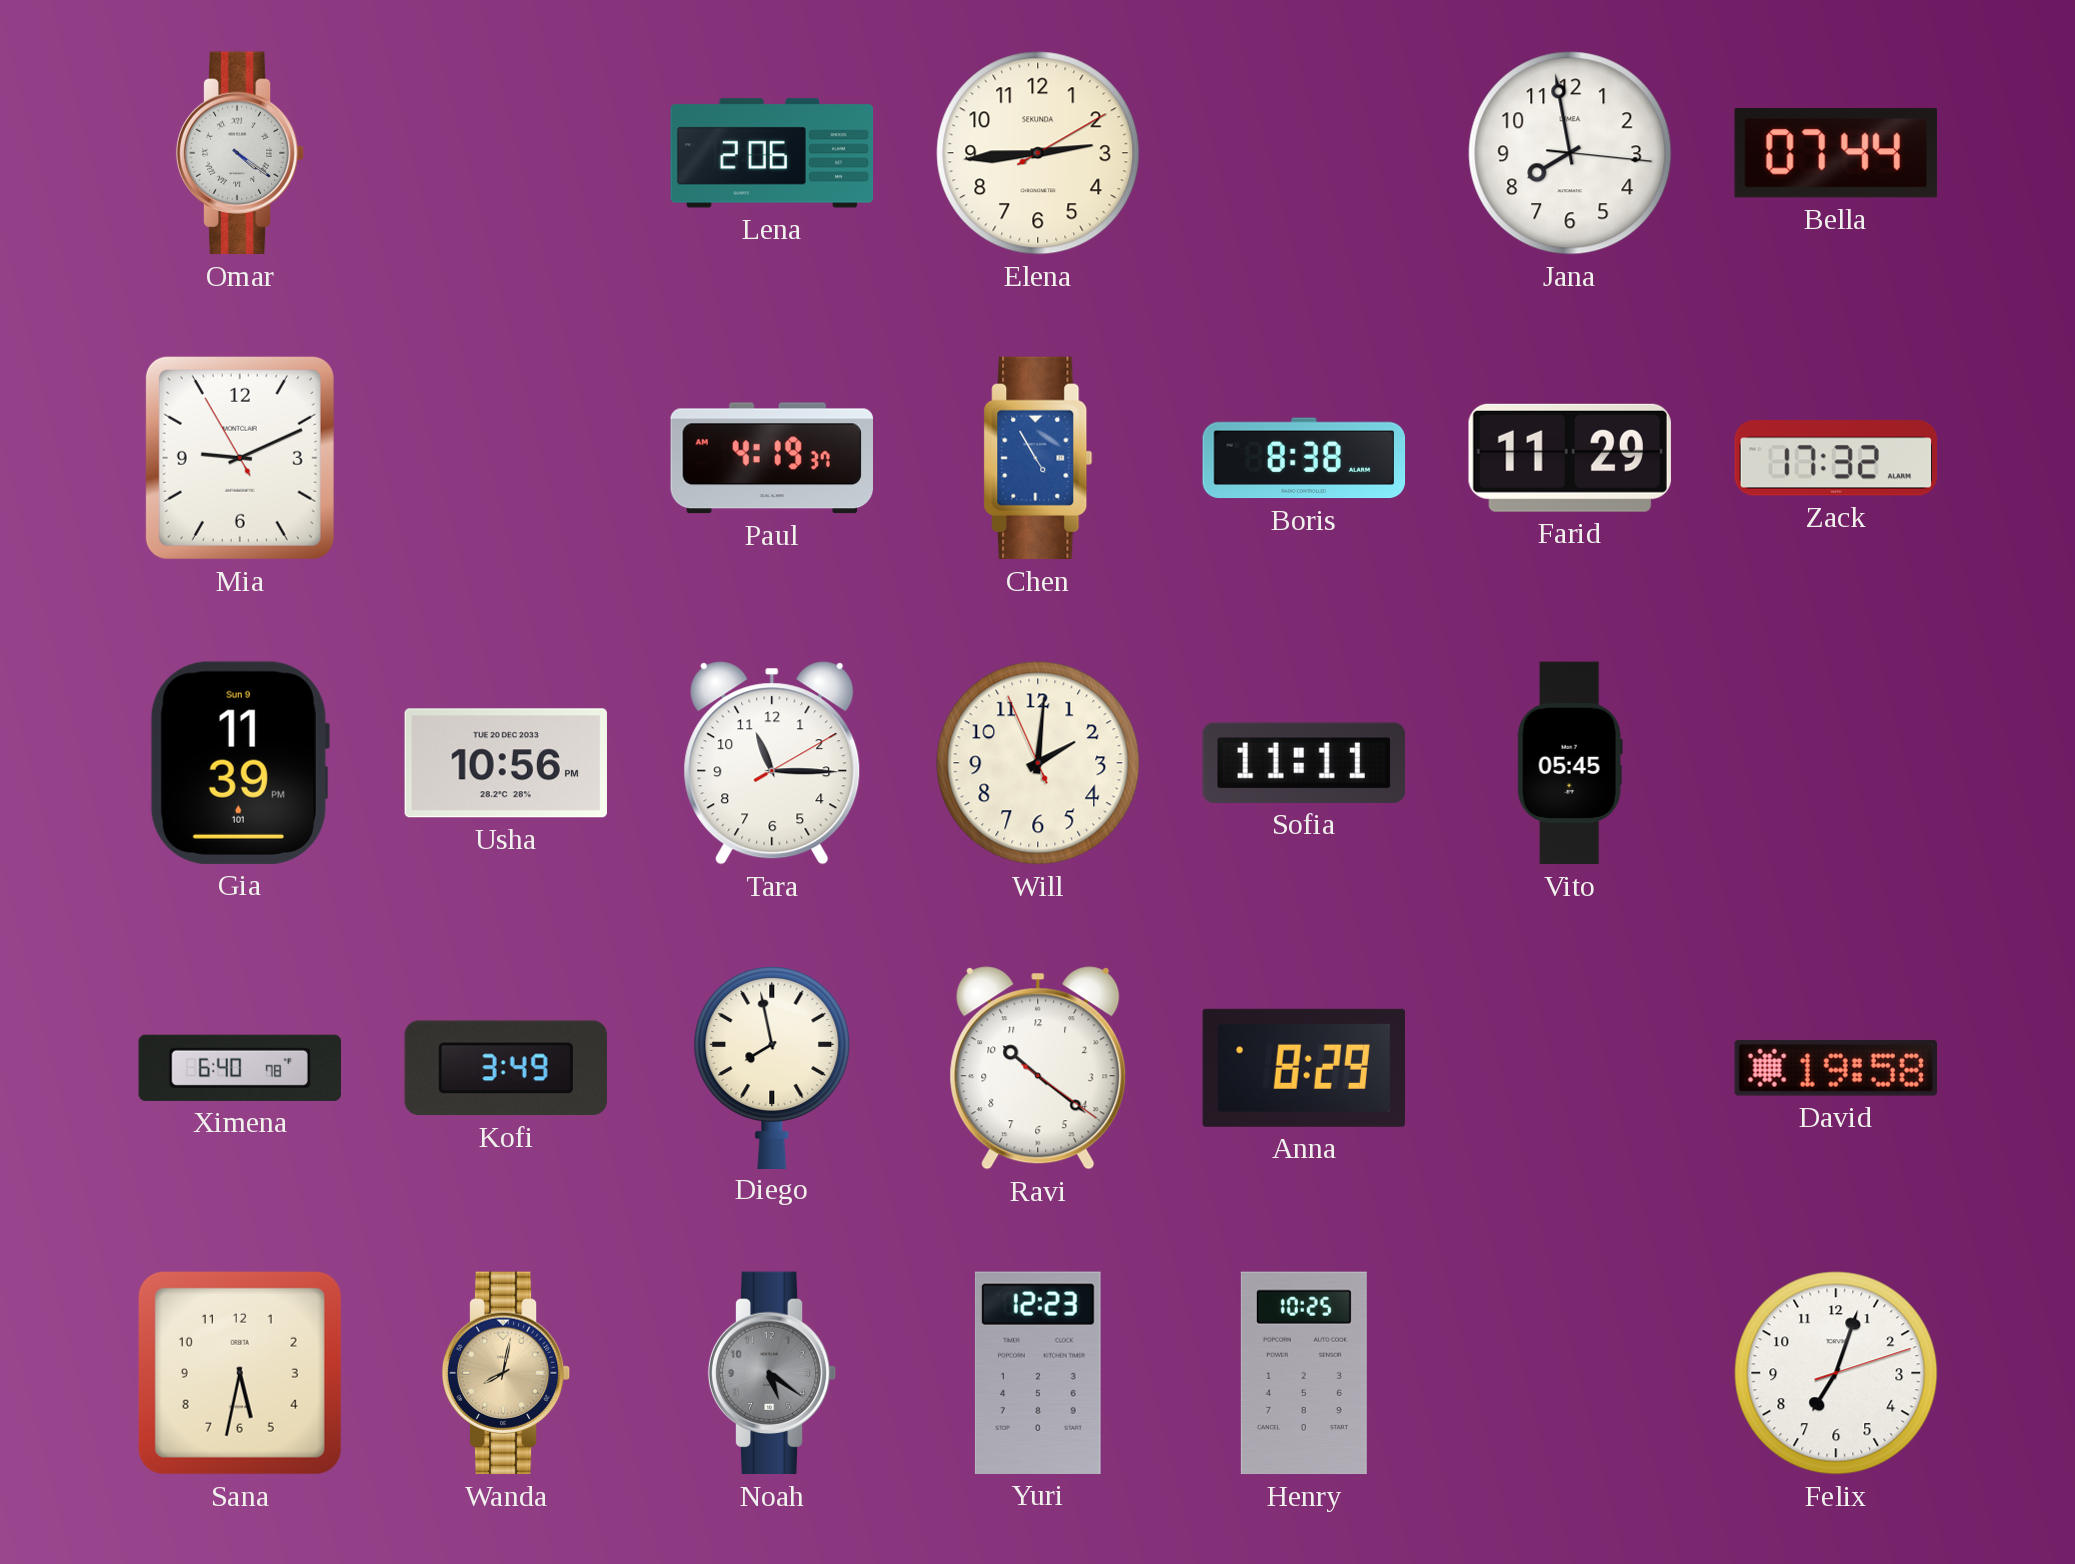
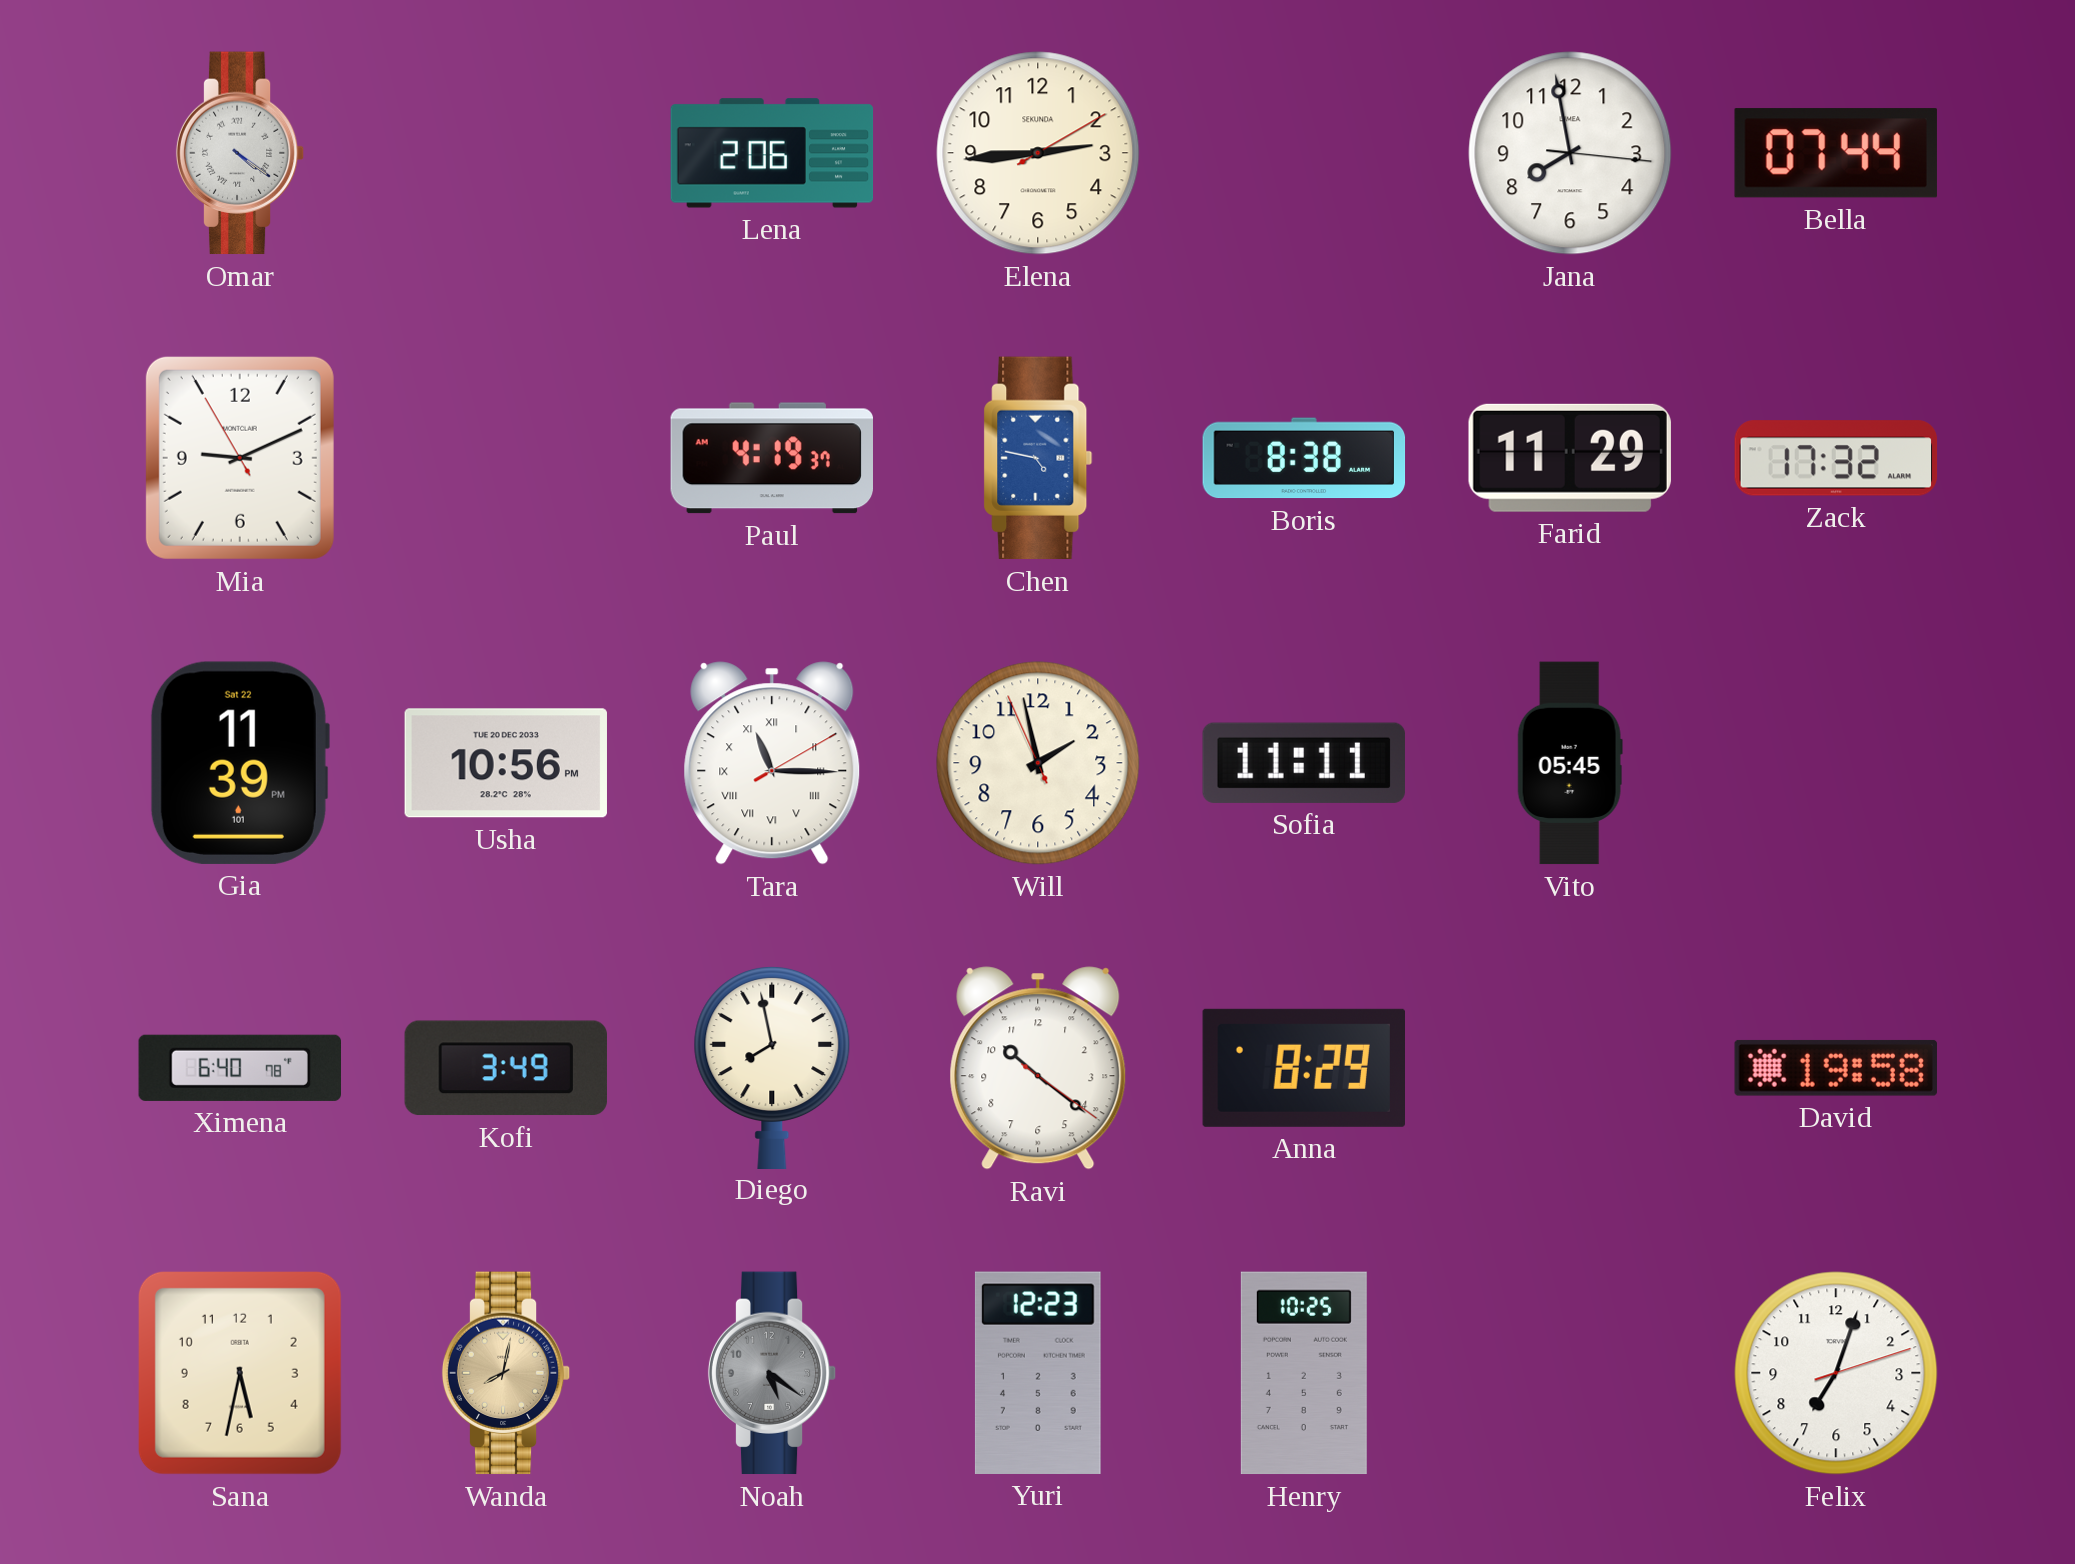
Chen: 4:55 -> 4:47 (1038, 458)
Gia date: Sun 9 -> Sat 22 (239, 763)
Tara numerals: Arabic -> Roman (772, 763)
Will: 2:00 -> 1:57 (1038, 763)
